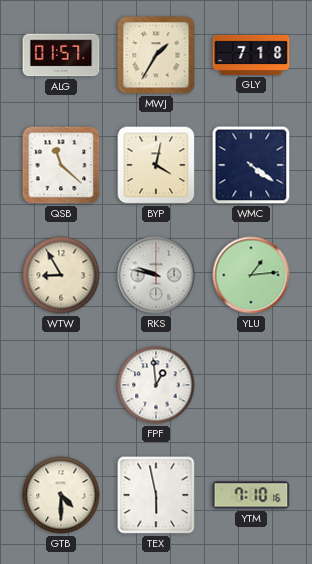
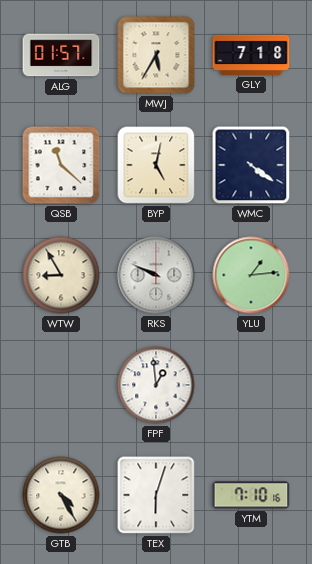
MWJ: 1:35 -> 5:35 (156, 55)
BYP: 4:02 -> 5:02 (156, 165)
RKS: 9:47 -> 9:49 (156, 275)
GTB: 4:30 -> 4:25 (61, 495)
TEX: 5:58 -> 6:03 (156, 495)
